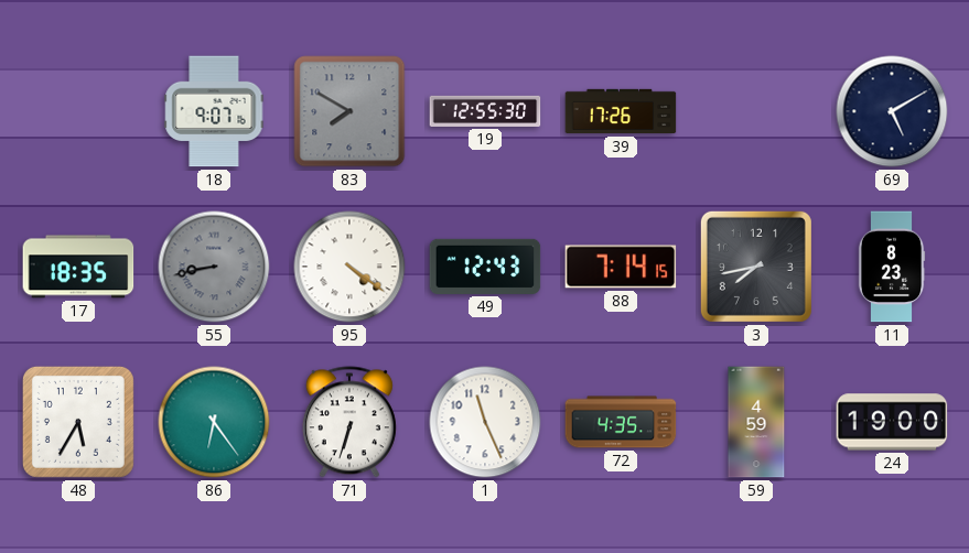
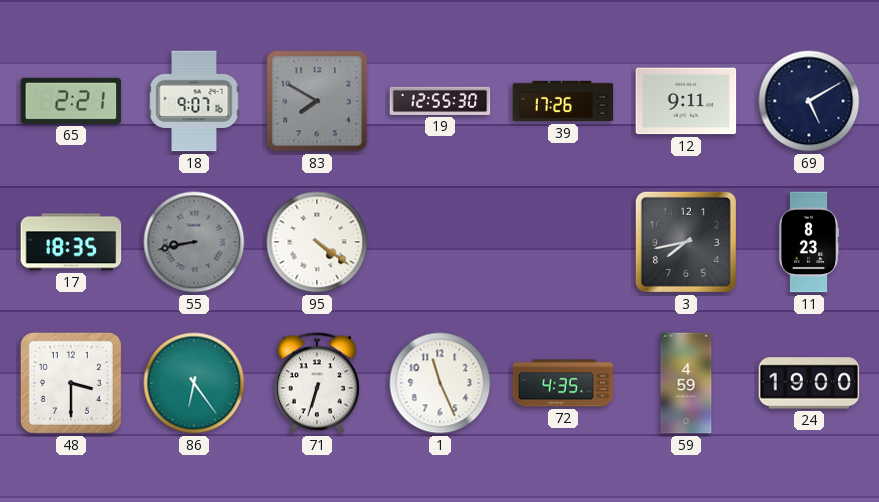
65: none -> 2:21 (71, 101)
12: none -> 9:11 (686, 101)
49: 12:43 -> none (485, 267)
88: 7:14 -> none (621, 267)
48: 5:35 -> 3:30 (71, 383)
